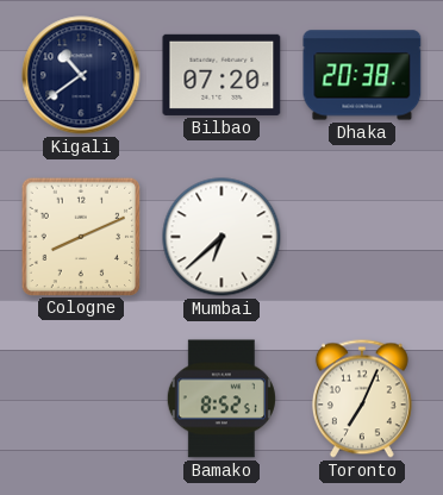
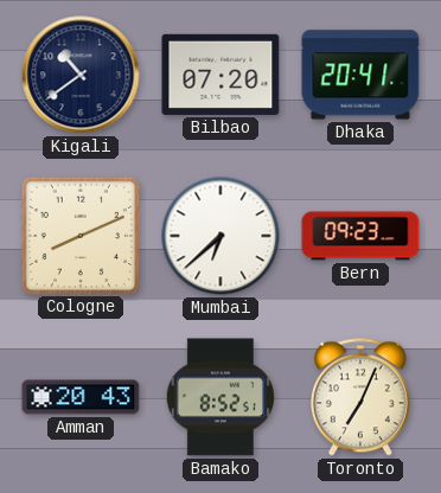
Dhaka: 20:38 -> 20:41 (360, 75)
Bern: none -> 09:23 (360, 236)
Amman: none -> 20:43 (81, 397)
